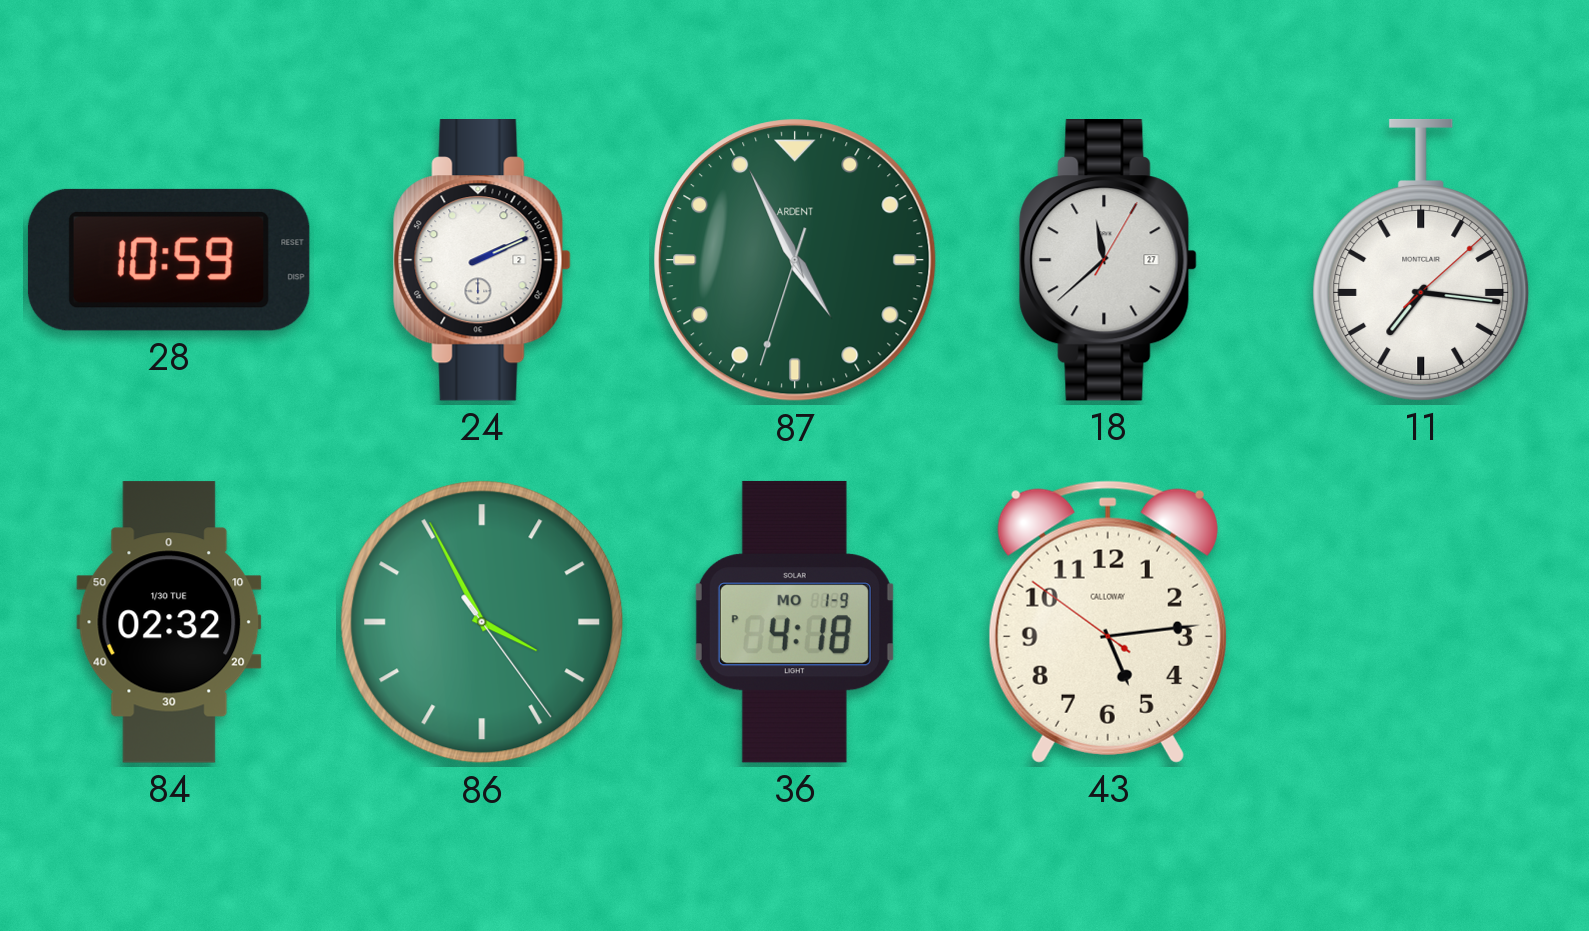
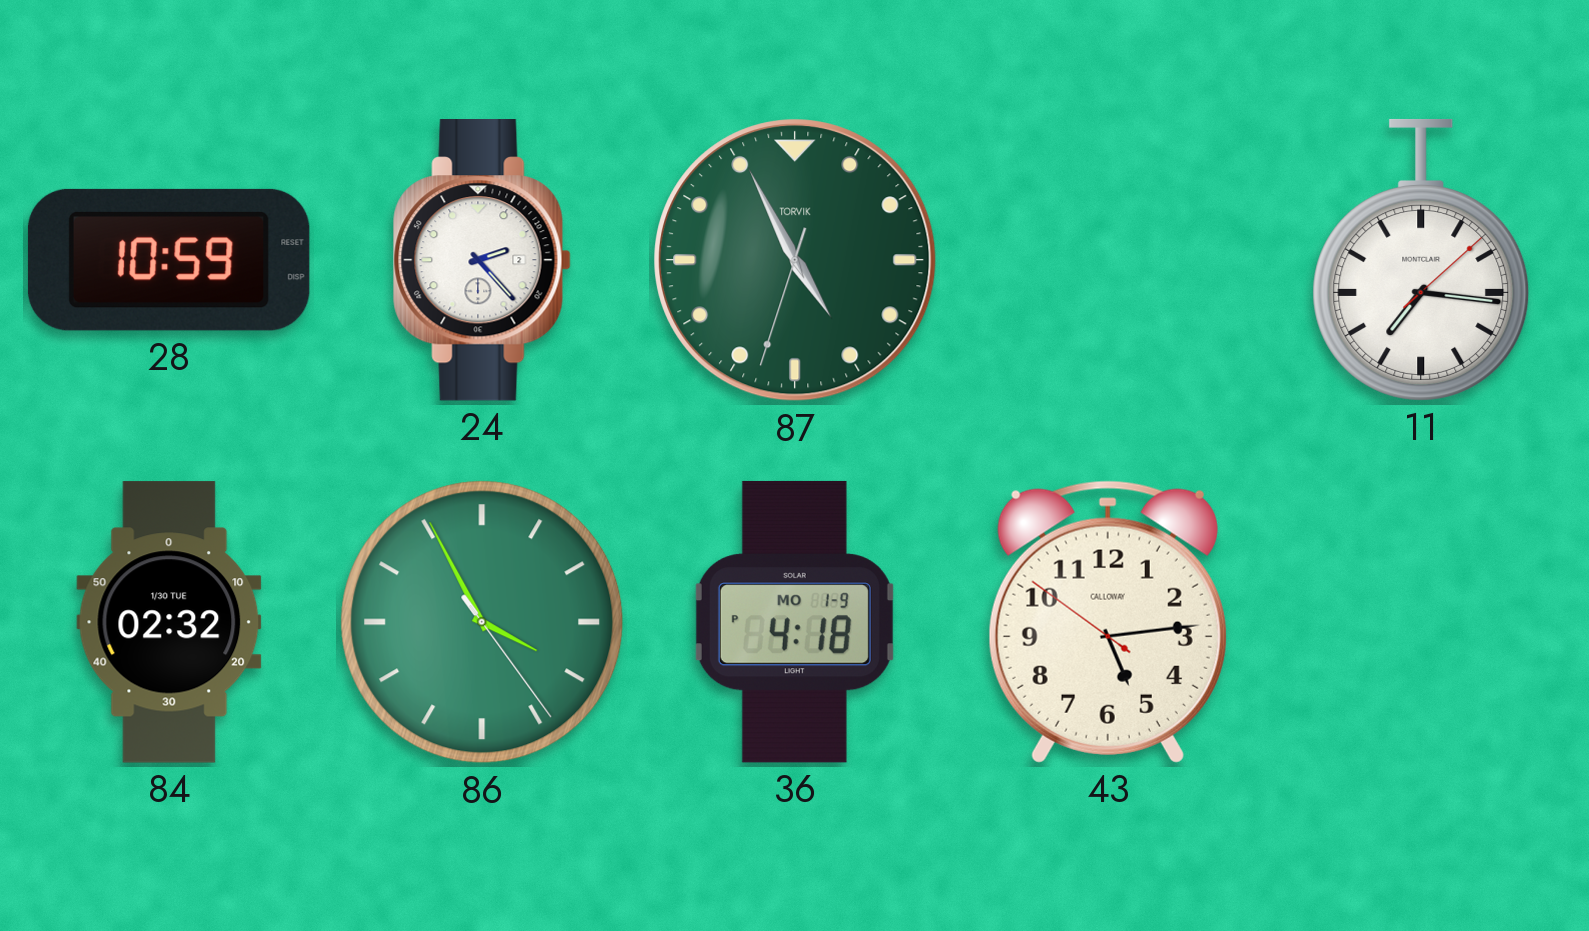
24: 2:11 -> 2:23 (482, 261)
87 brand: ARDENT -> TORVIK (795, 260)
18: 11:38 -> none (1108, 261)
